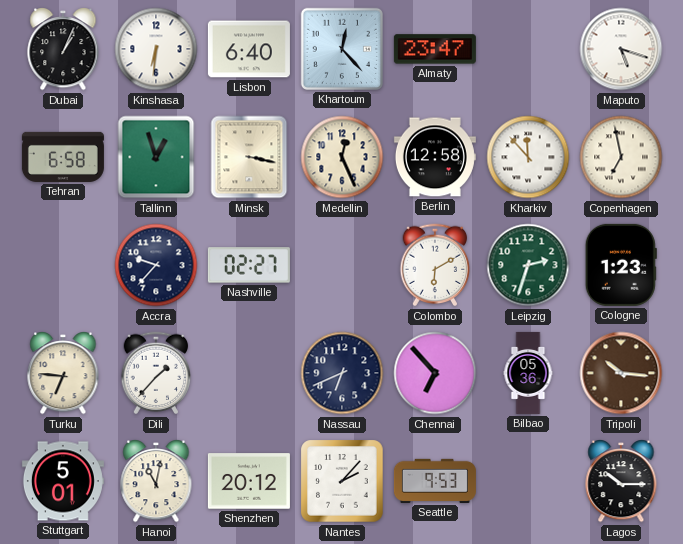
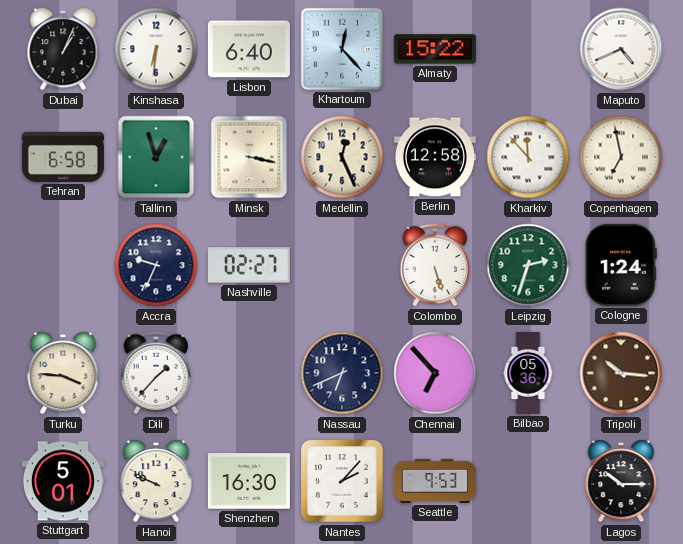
Almaty: 23:47 -> 15:22 (435, 49)
Maputo: 5:18 -> 4:41 (621, 49)
Accra: 9:37 -> 9:34 (156, 265)
Colombo: 6:10 -> 5:27 (435, 265)
Cologne: 1:23 -> 1:24 (621, 265)
Turku: 6:46 -> 3:46 (63, 374)
Hanoi: 11:02 -> 9:49 (156, 482)
Shenzhen: 20:12 -> 16:30 (249, 481)
